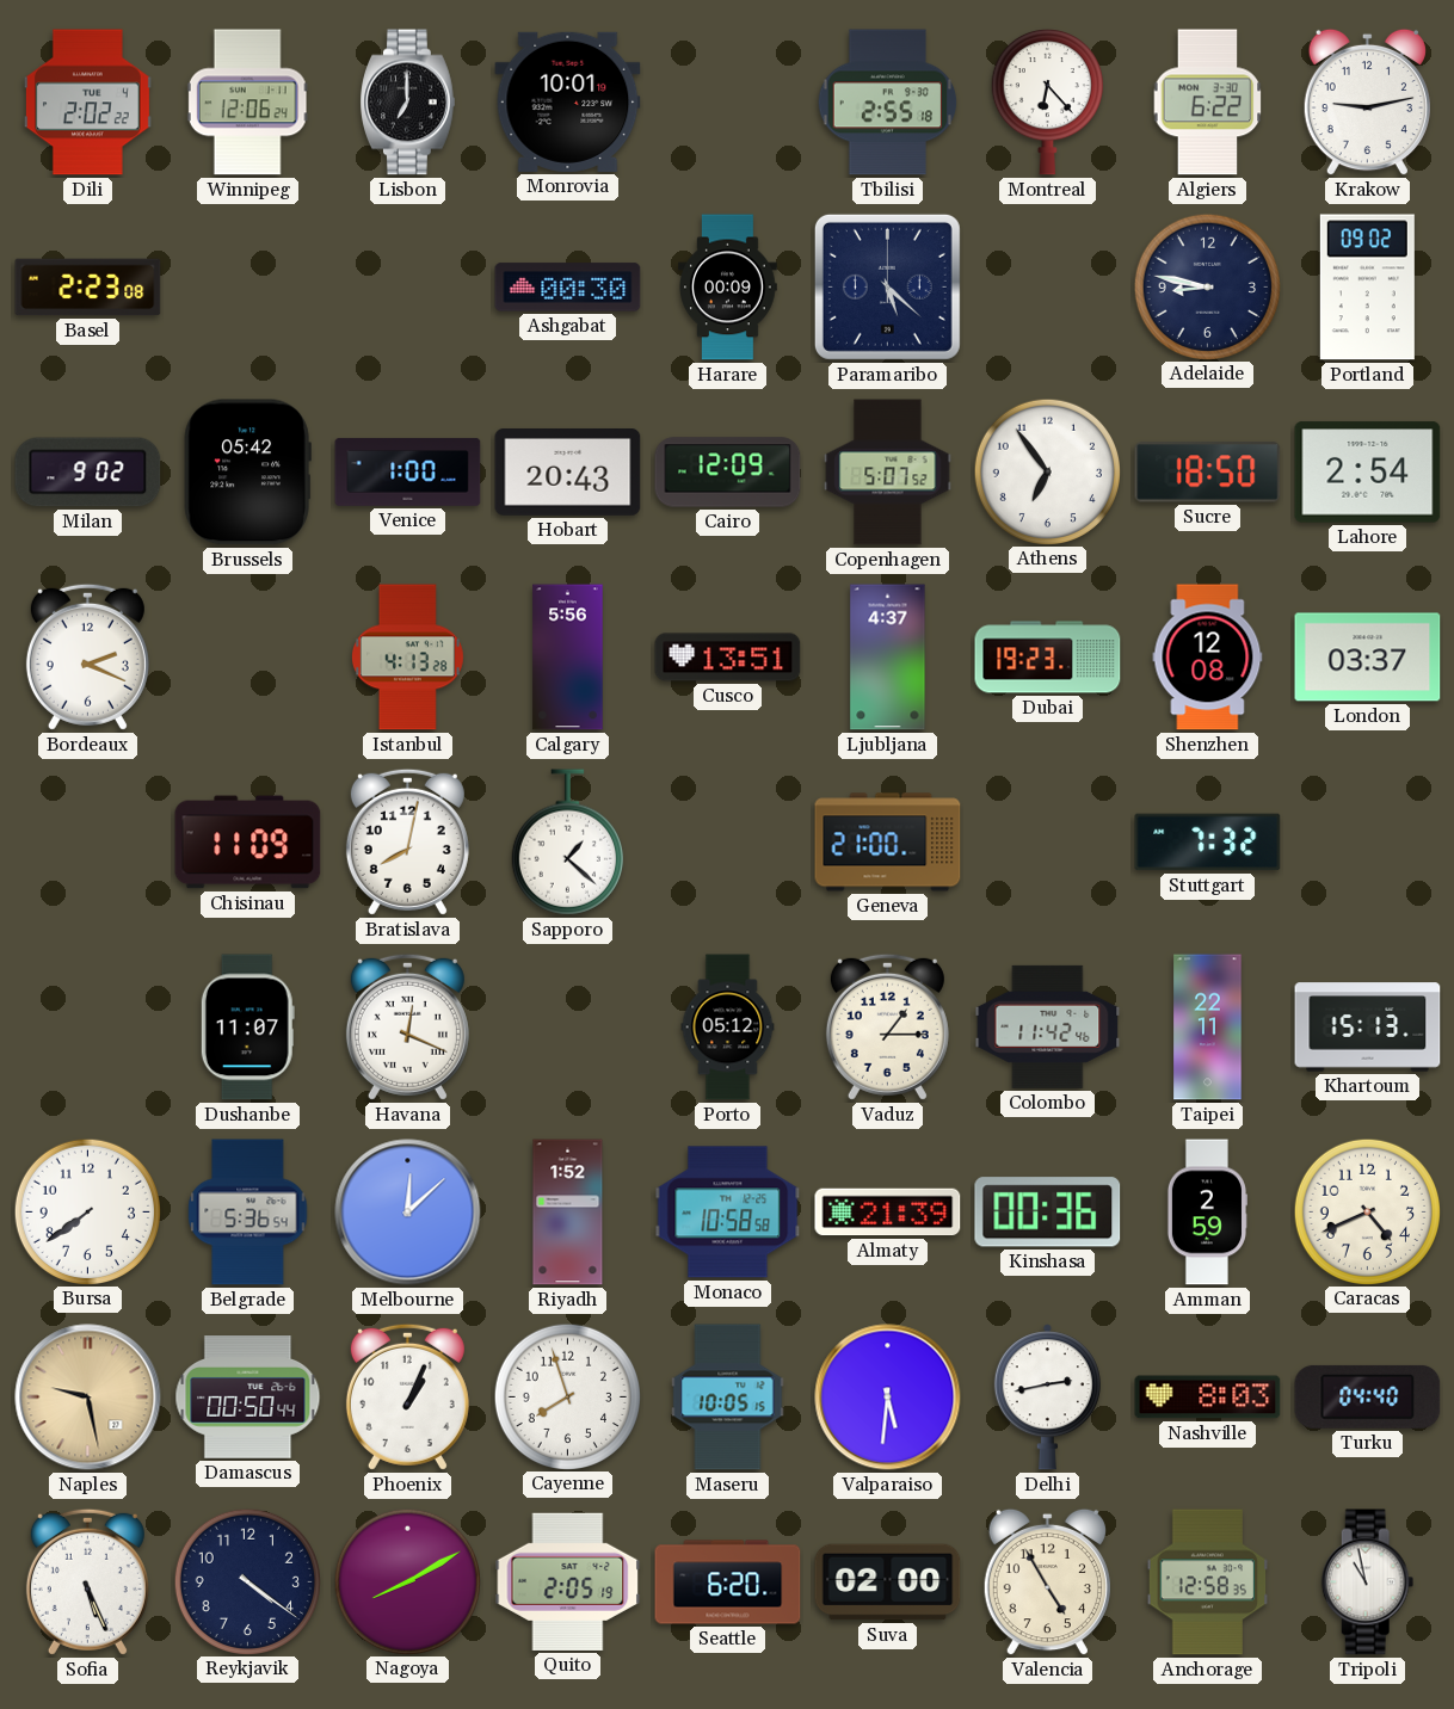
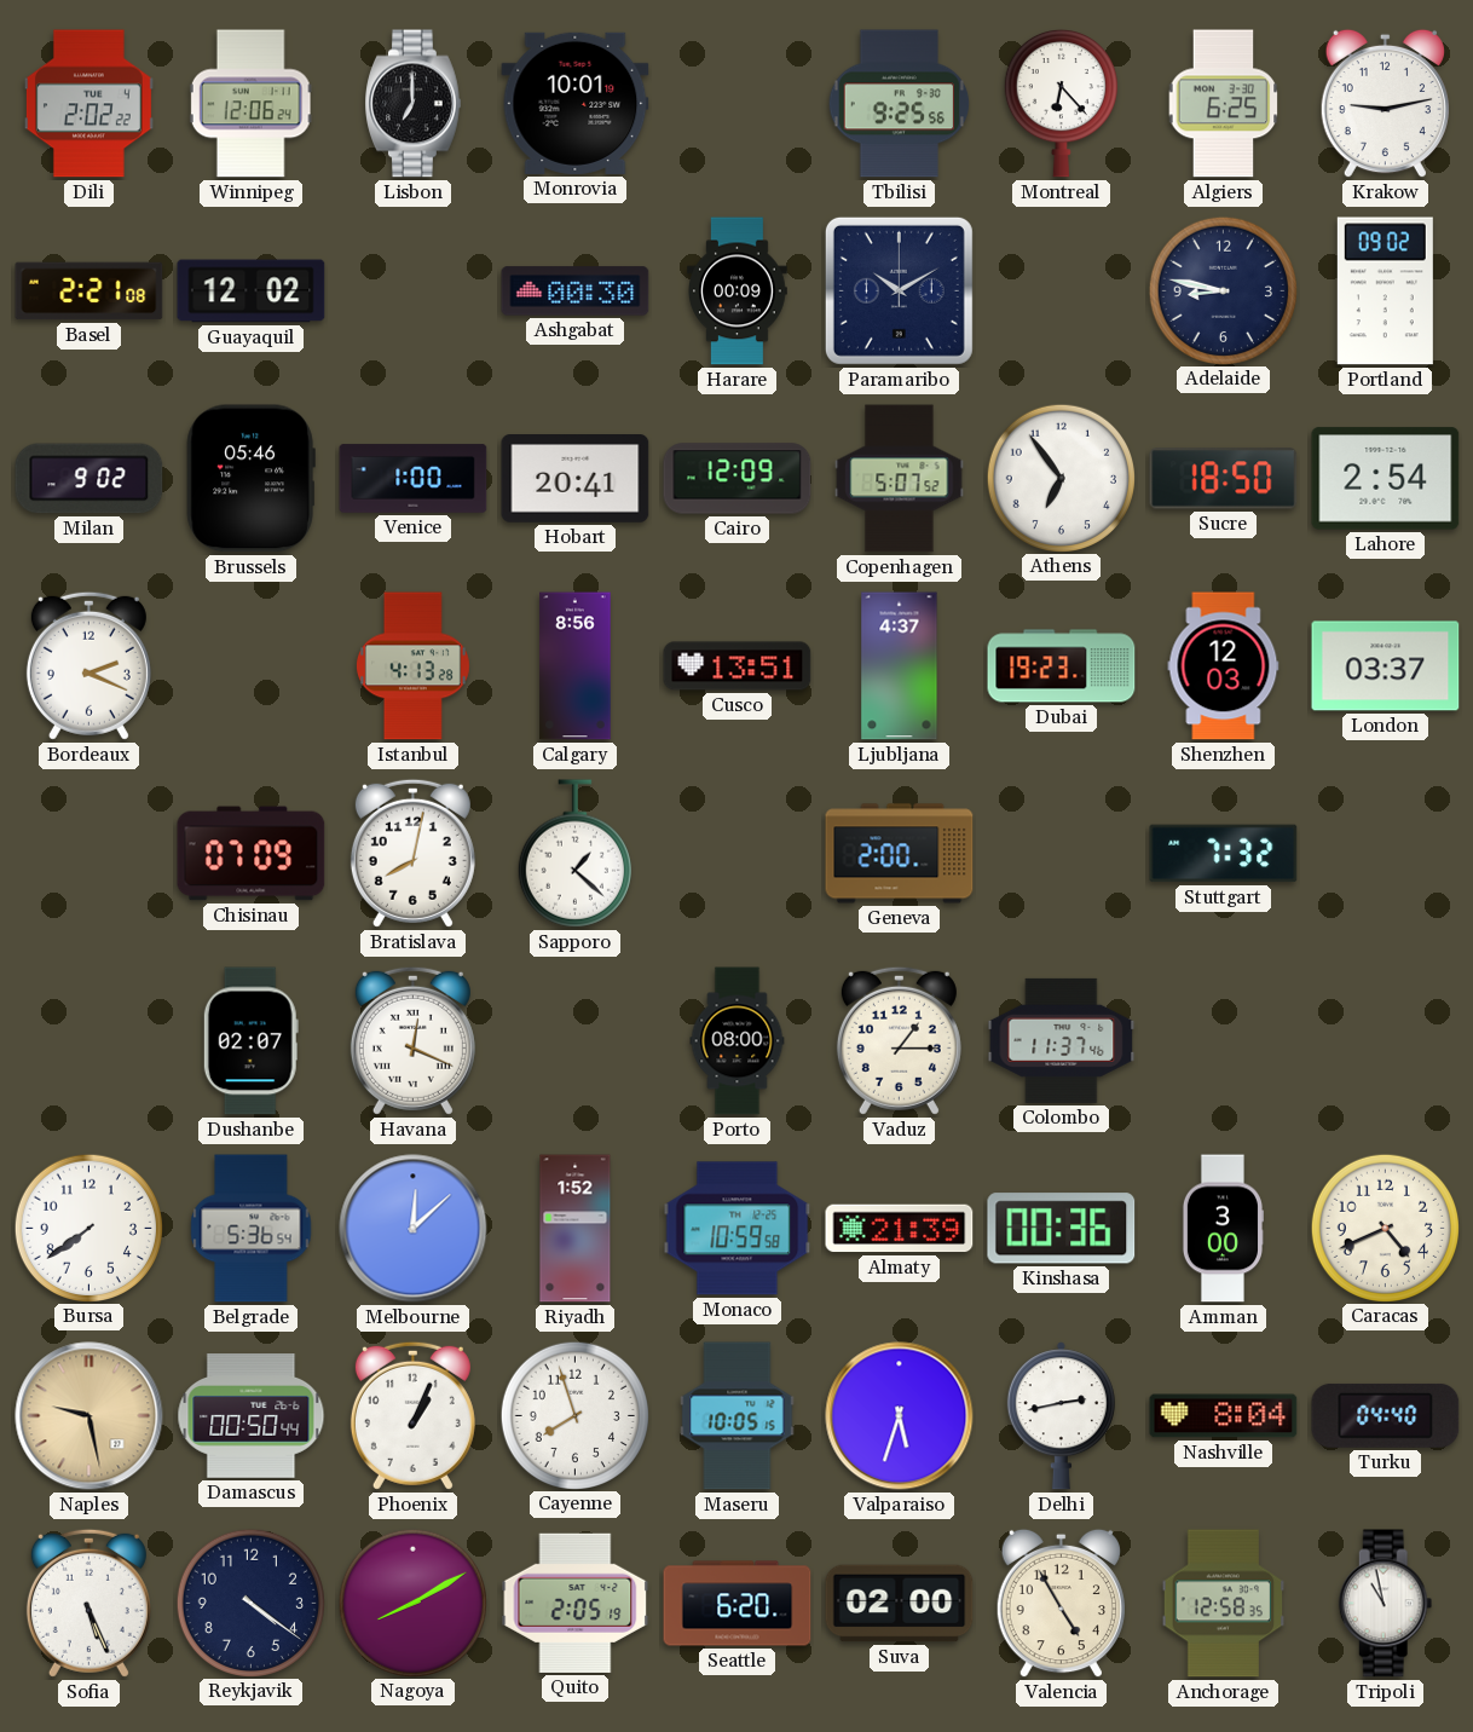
Tbilisi: 2:55 -> 9:25 (900, 104)
Algiers: 6:22 -> 6:25 (1224, 104)
Basel: 2:23 -> 2:21 (89, 291)
Guayaquil: none -> 12:02 (252, 291)
Paramaribo: 5:22 -> 10:10 (899, 290)
Brussels: 05:42 -> 05:46 (250, 479)
Hobart: 20:43 -> 20:41 (576, 479)
Calgary: 5:56 -> 8:56 (576, 666)
Shenzhen: 12:08 -> 12:03 (1224, 666)
Chisinau: 11:09 -> 07:09 (252, 854)
Geneva: 21:00 -> 2:00 (900, 854)
Dushanbe: 11:07 -> 02:07 (250, 1041)
Porto: 05:12 -> 08:00 (738, 1041)
Colombo: 11:42 -> 11:37 (1062, 1040)
Taipei: 22:11 -> none (1208, 1028)
Khartoum: 15:13 -> none (1368, 1028)
Monaco: 10:58 -> 10:59 (738, 1229)
Amman: 2:59 -> 3:00 (1221, 1229)
Valparaiso: 5:31 -> 5:33 (900, 1416)
Nashville: 8:03 -> 8:04 (1224, 1416)
